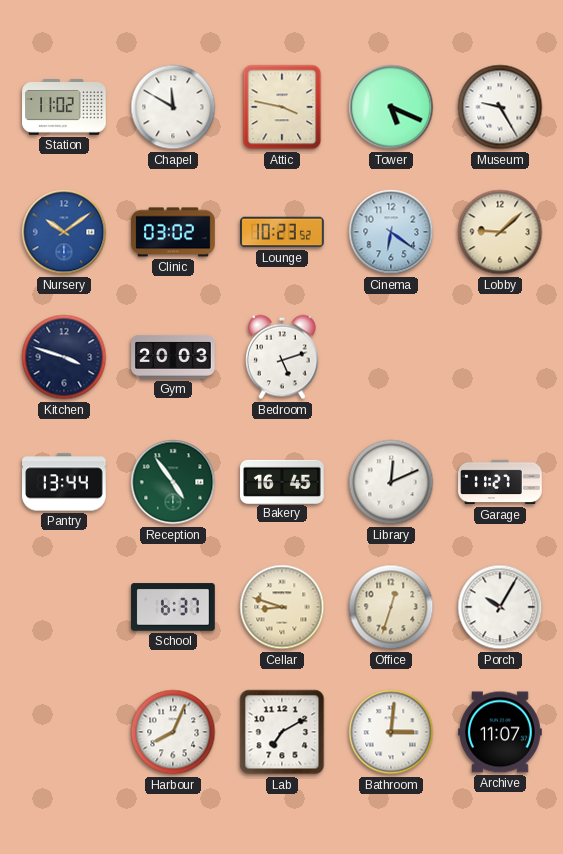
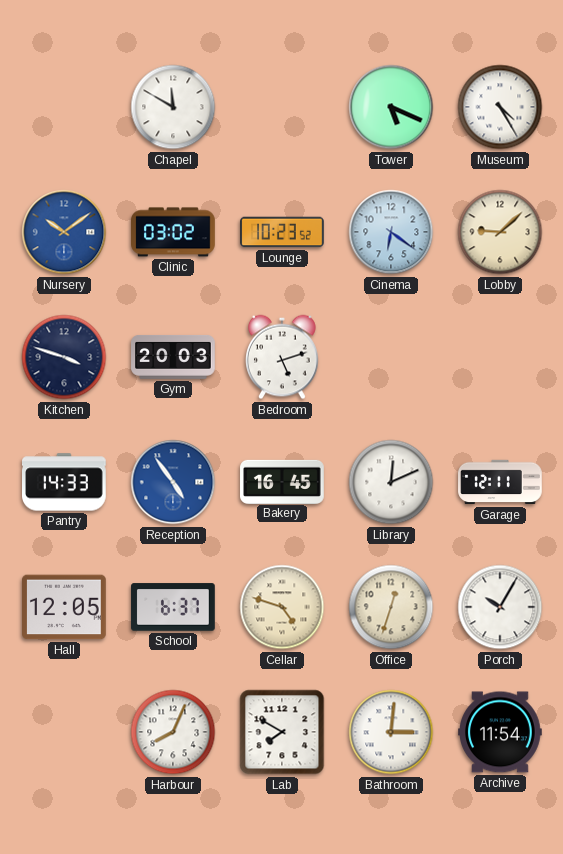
Station: 11:02 -> none (64, 108)
Attic: 3:47 -> none (282, 107)
Museum: 9:25 -> 4:25 (500, 107)
Pantry: 13:44 -> 14:33 (65, 482)
Reception dial: green -> blue (173, 482)
Garage: 11:27 -> 12:11 (500, 482)
Hall: none -> 12:05 (65, 607)
Cellar: 8:48 -> 4:48 (282, 607)
Lab: 7:10 -> 7:50 (282, 732)
Archive: 11:07 -> 11:54 (500, 732)
